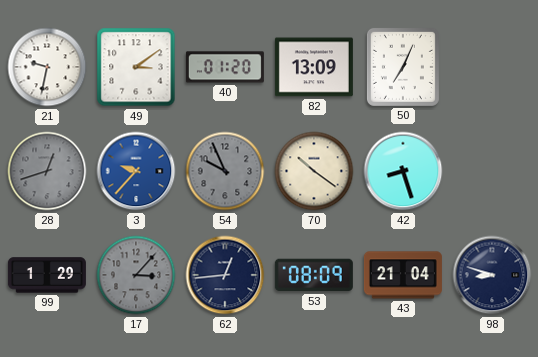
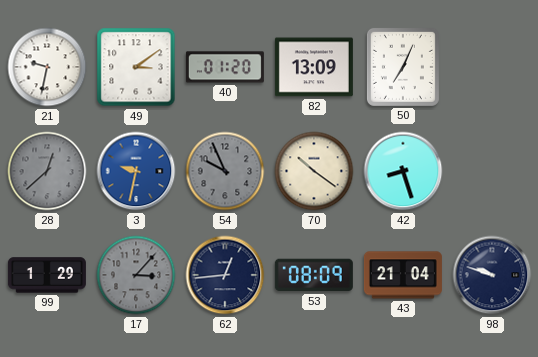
28: 12:42 -> 12:38 (47, 171)
3: 9:37 -> 9:32 (136, 171)
98: 8:48 -> 9:48 (492, 275)
